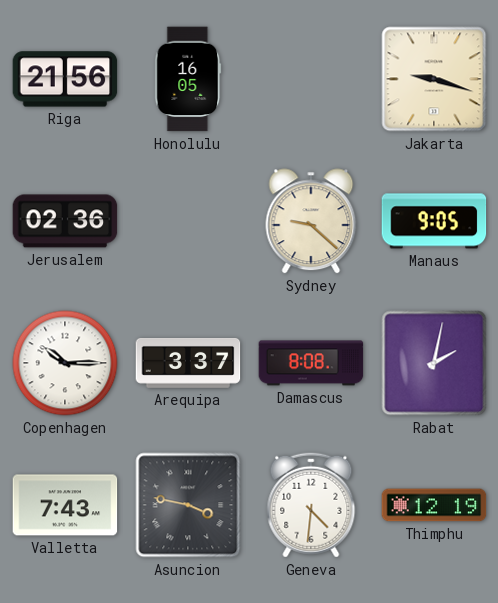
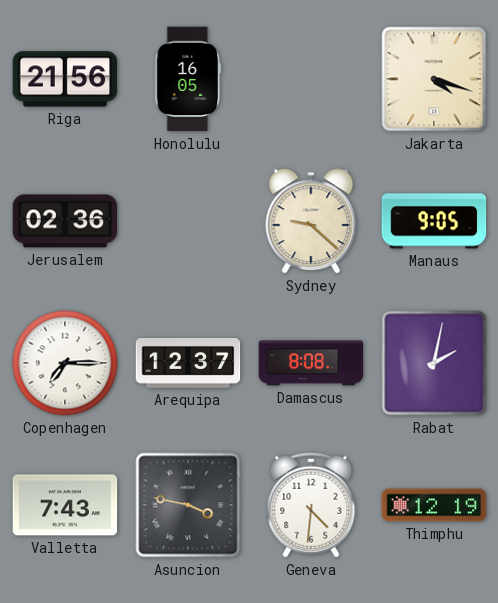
Jakarta: 9:18 -> 4:18 (434, 79)
Copenhagen: 10:15 -> 7:15 (65, 363)
Arequipa: 3:37 -> 12:37 (188, 363)
